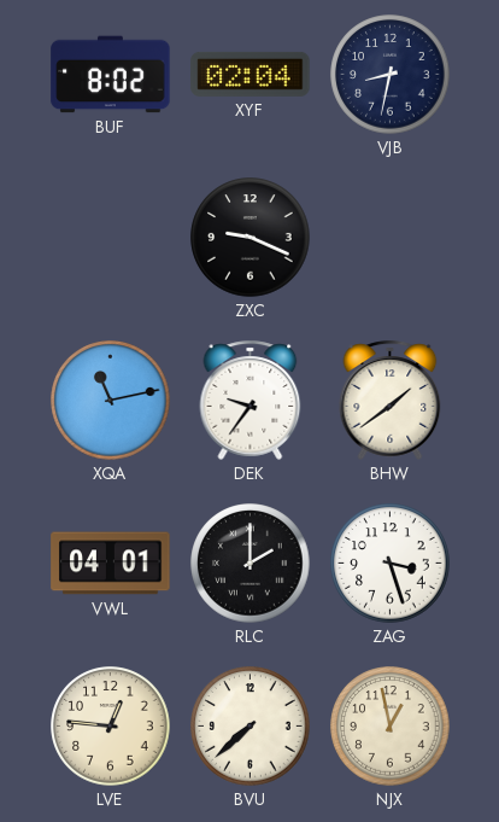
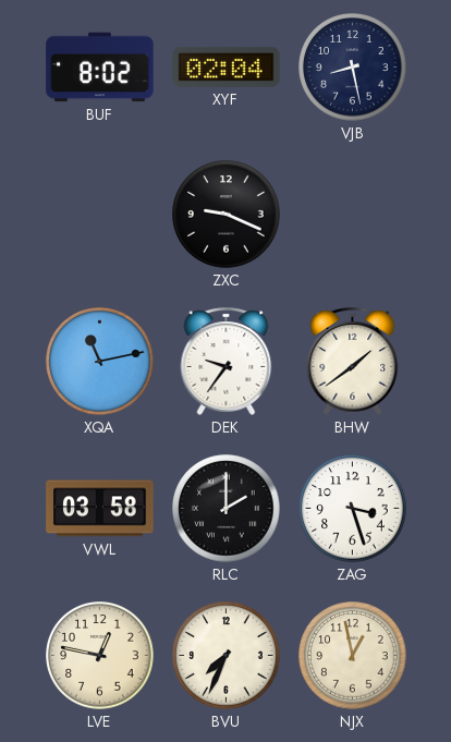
VJB: 8:32 -> 8:28 (353, 68)
VWL: 04:01 -> 03:58 (100, 509)
LVE: 12:46 -> 12:47 (100, 656)
BVU: 7:38 -> 7:34 (227, 656)
